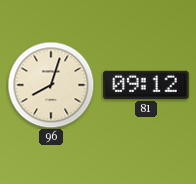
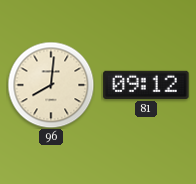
96: 8:03 -> 8:01 (51, 85)
